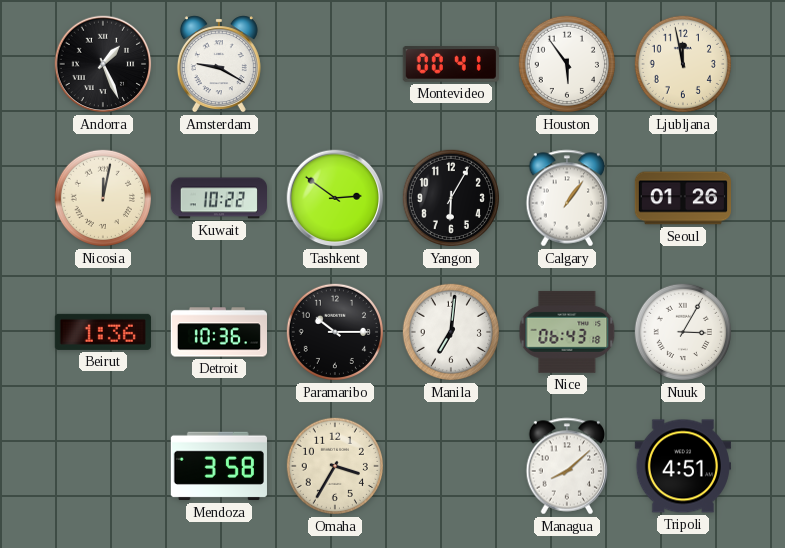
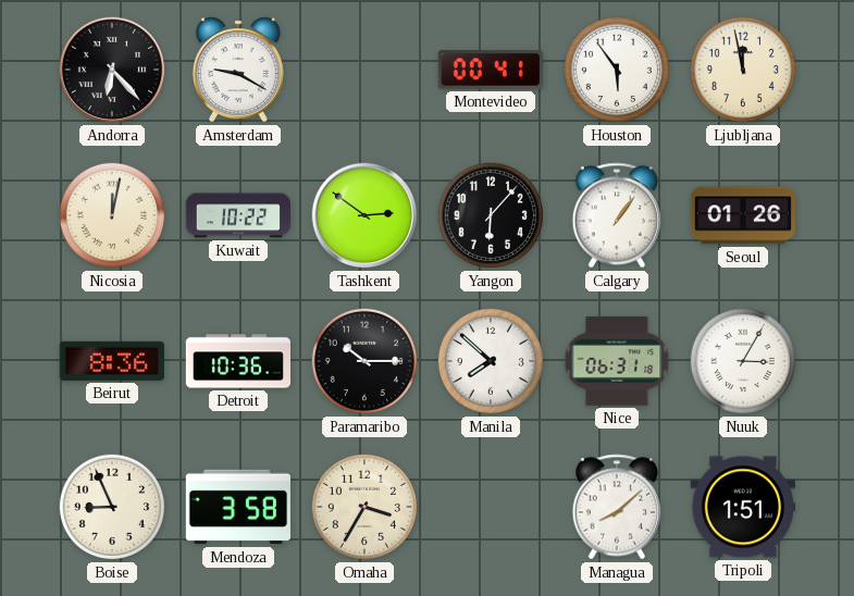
Andorra: 1:26 -> 6:23 (112, 70)
Yangon: 6:05 -> 6:07 (491, 215)
Beirut: 1:36 -> 8:36 (112, 361)
Manila: 7:01 -> 7:52 (491, 361)
Nice: 06:43 -> 06:31 (617, 361)
Boise: none -> 8:56 (112, 507)
Tripoli: 4:51 -> 1:51 (742, 507)
